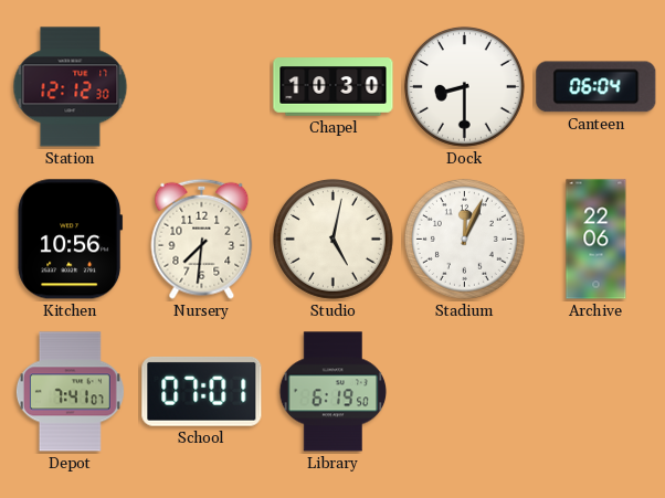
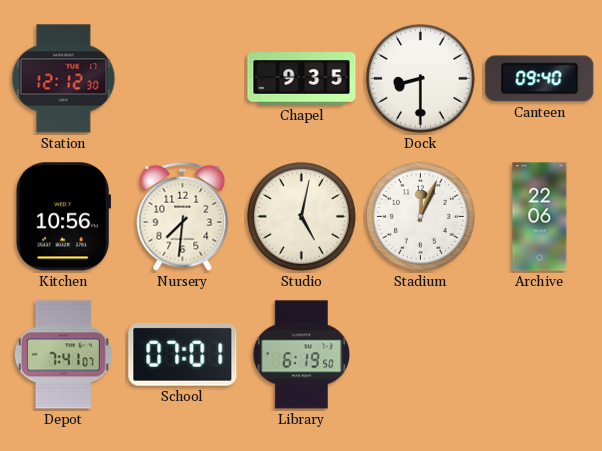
Chapel: 10:30 -> 9:35 (302, 79)
Canteen: 06:04 -> 09:40 (540, 79)
